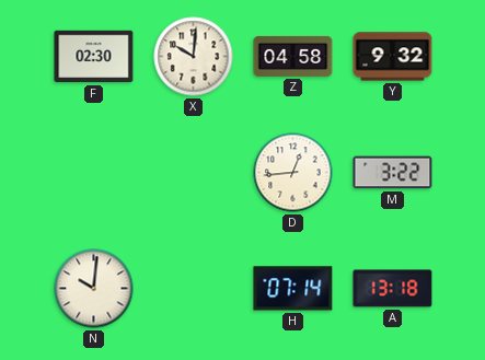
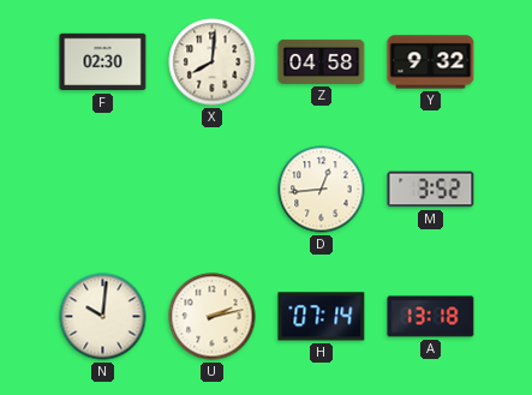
X: 10:01 -> 8:01 (213, 62)
M: 3:22 -> 3:52 (431, 190)
U: none -> 2:13 (213, 317)
